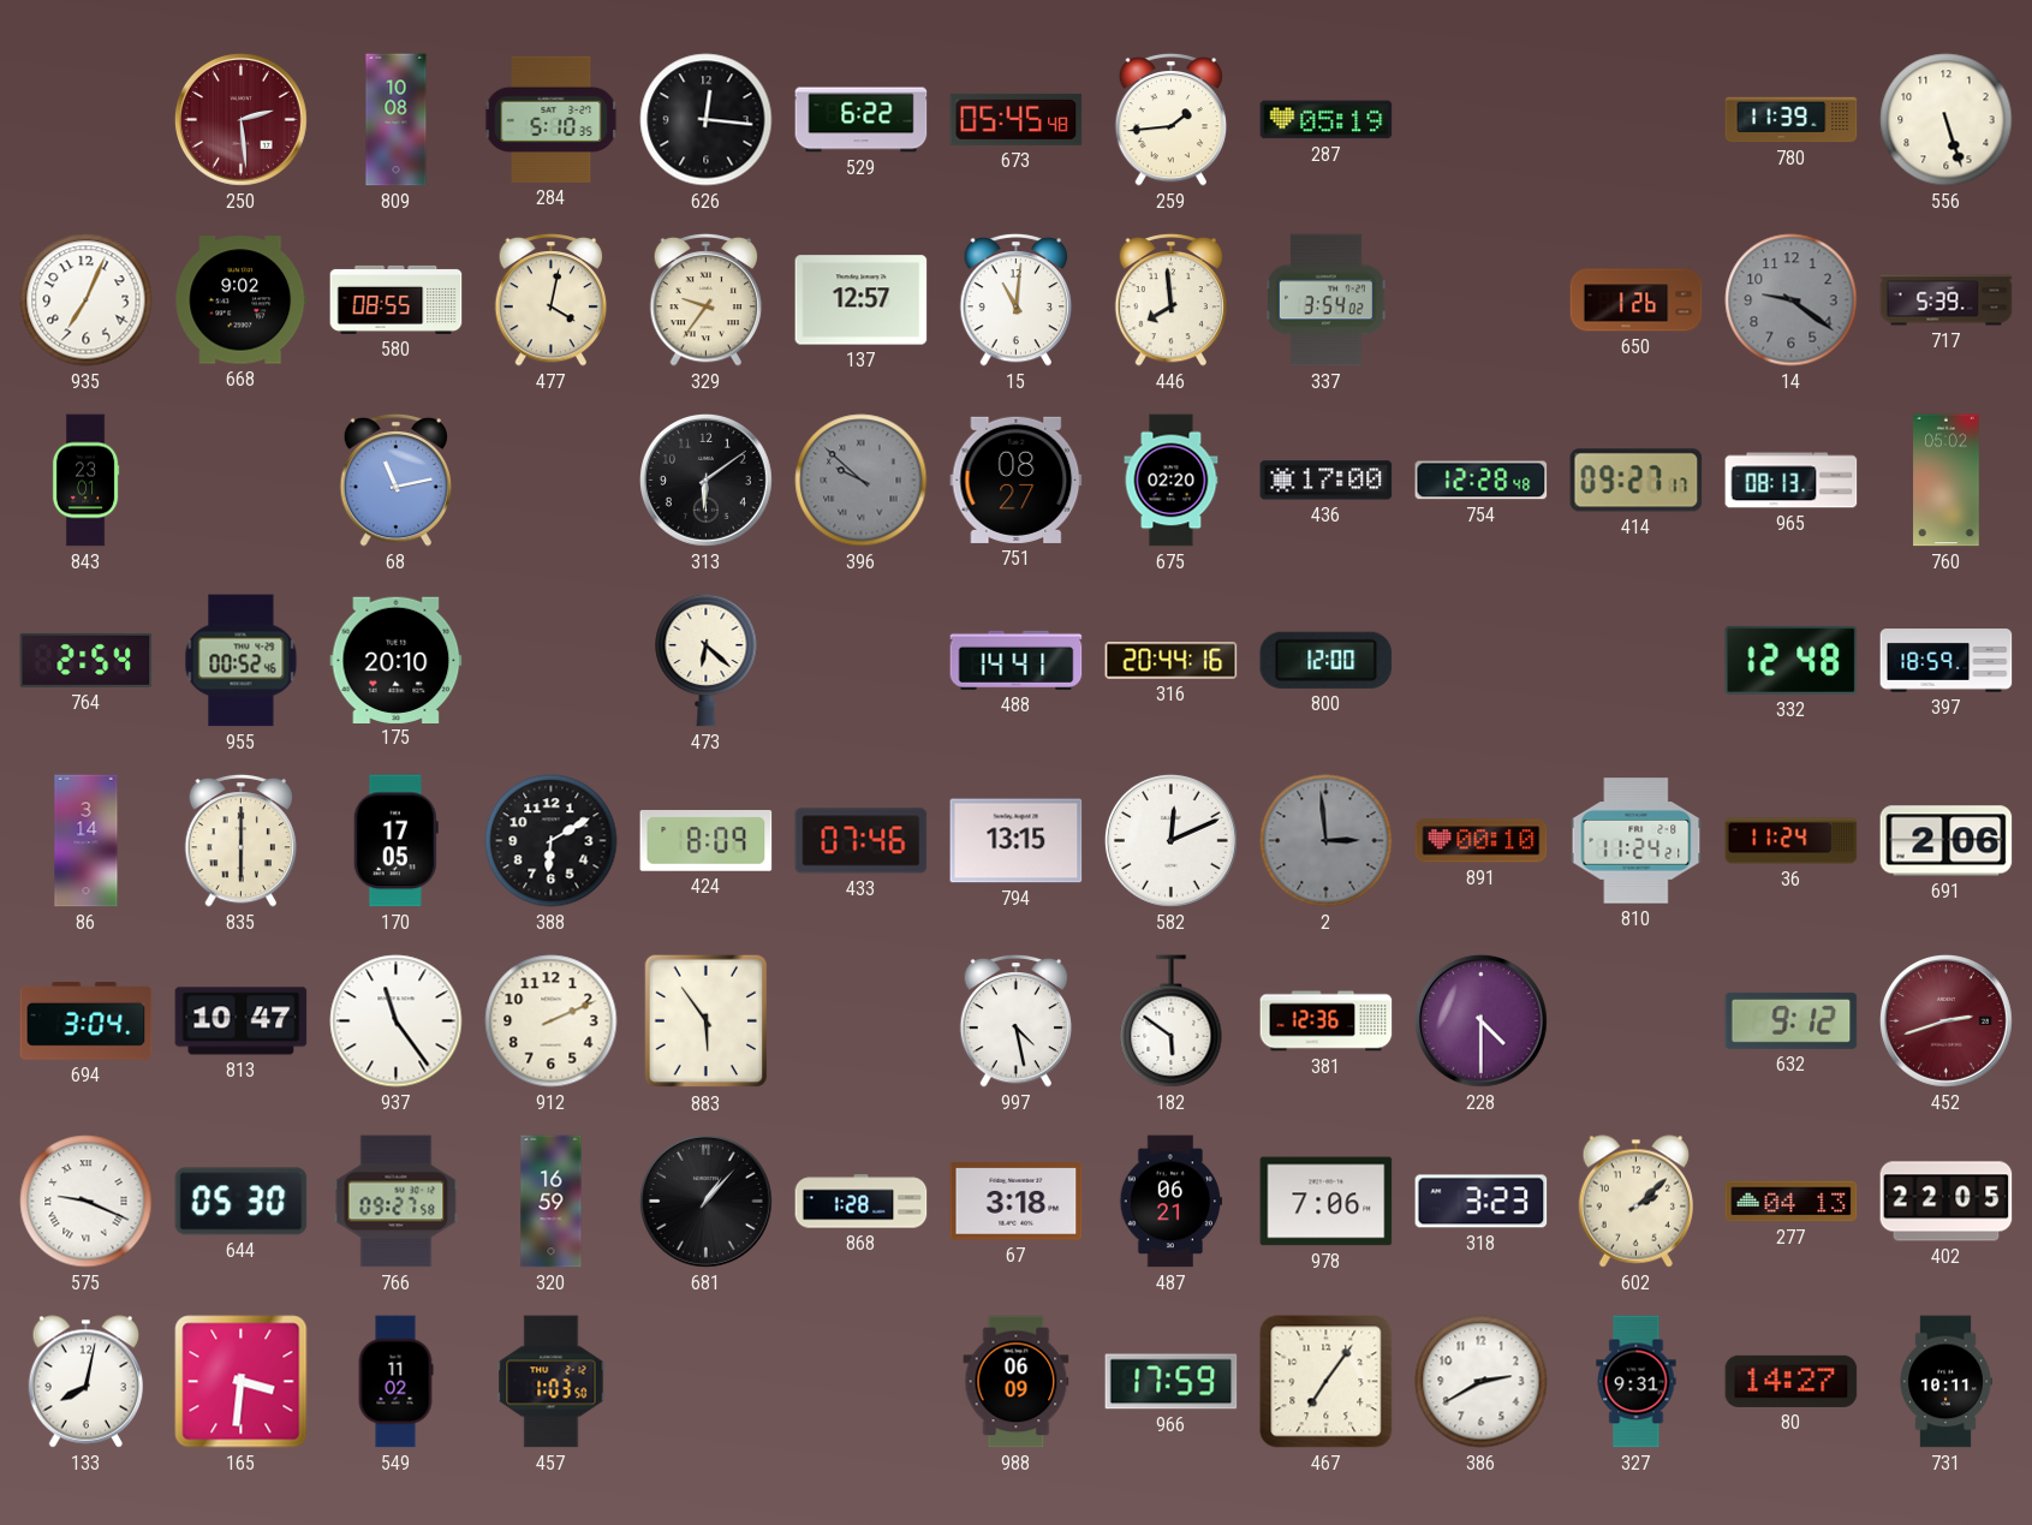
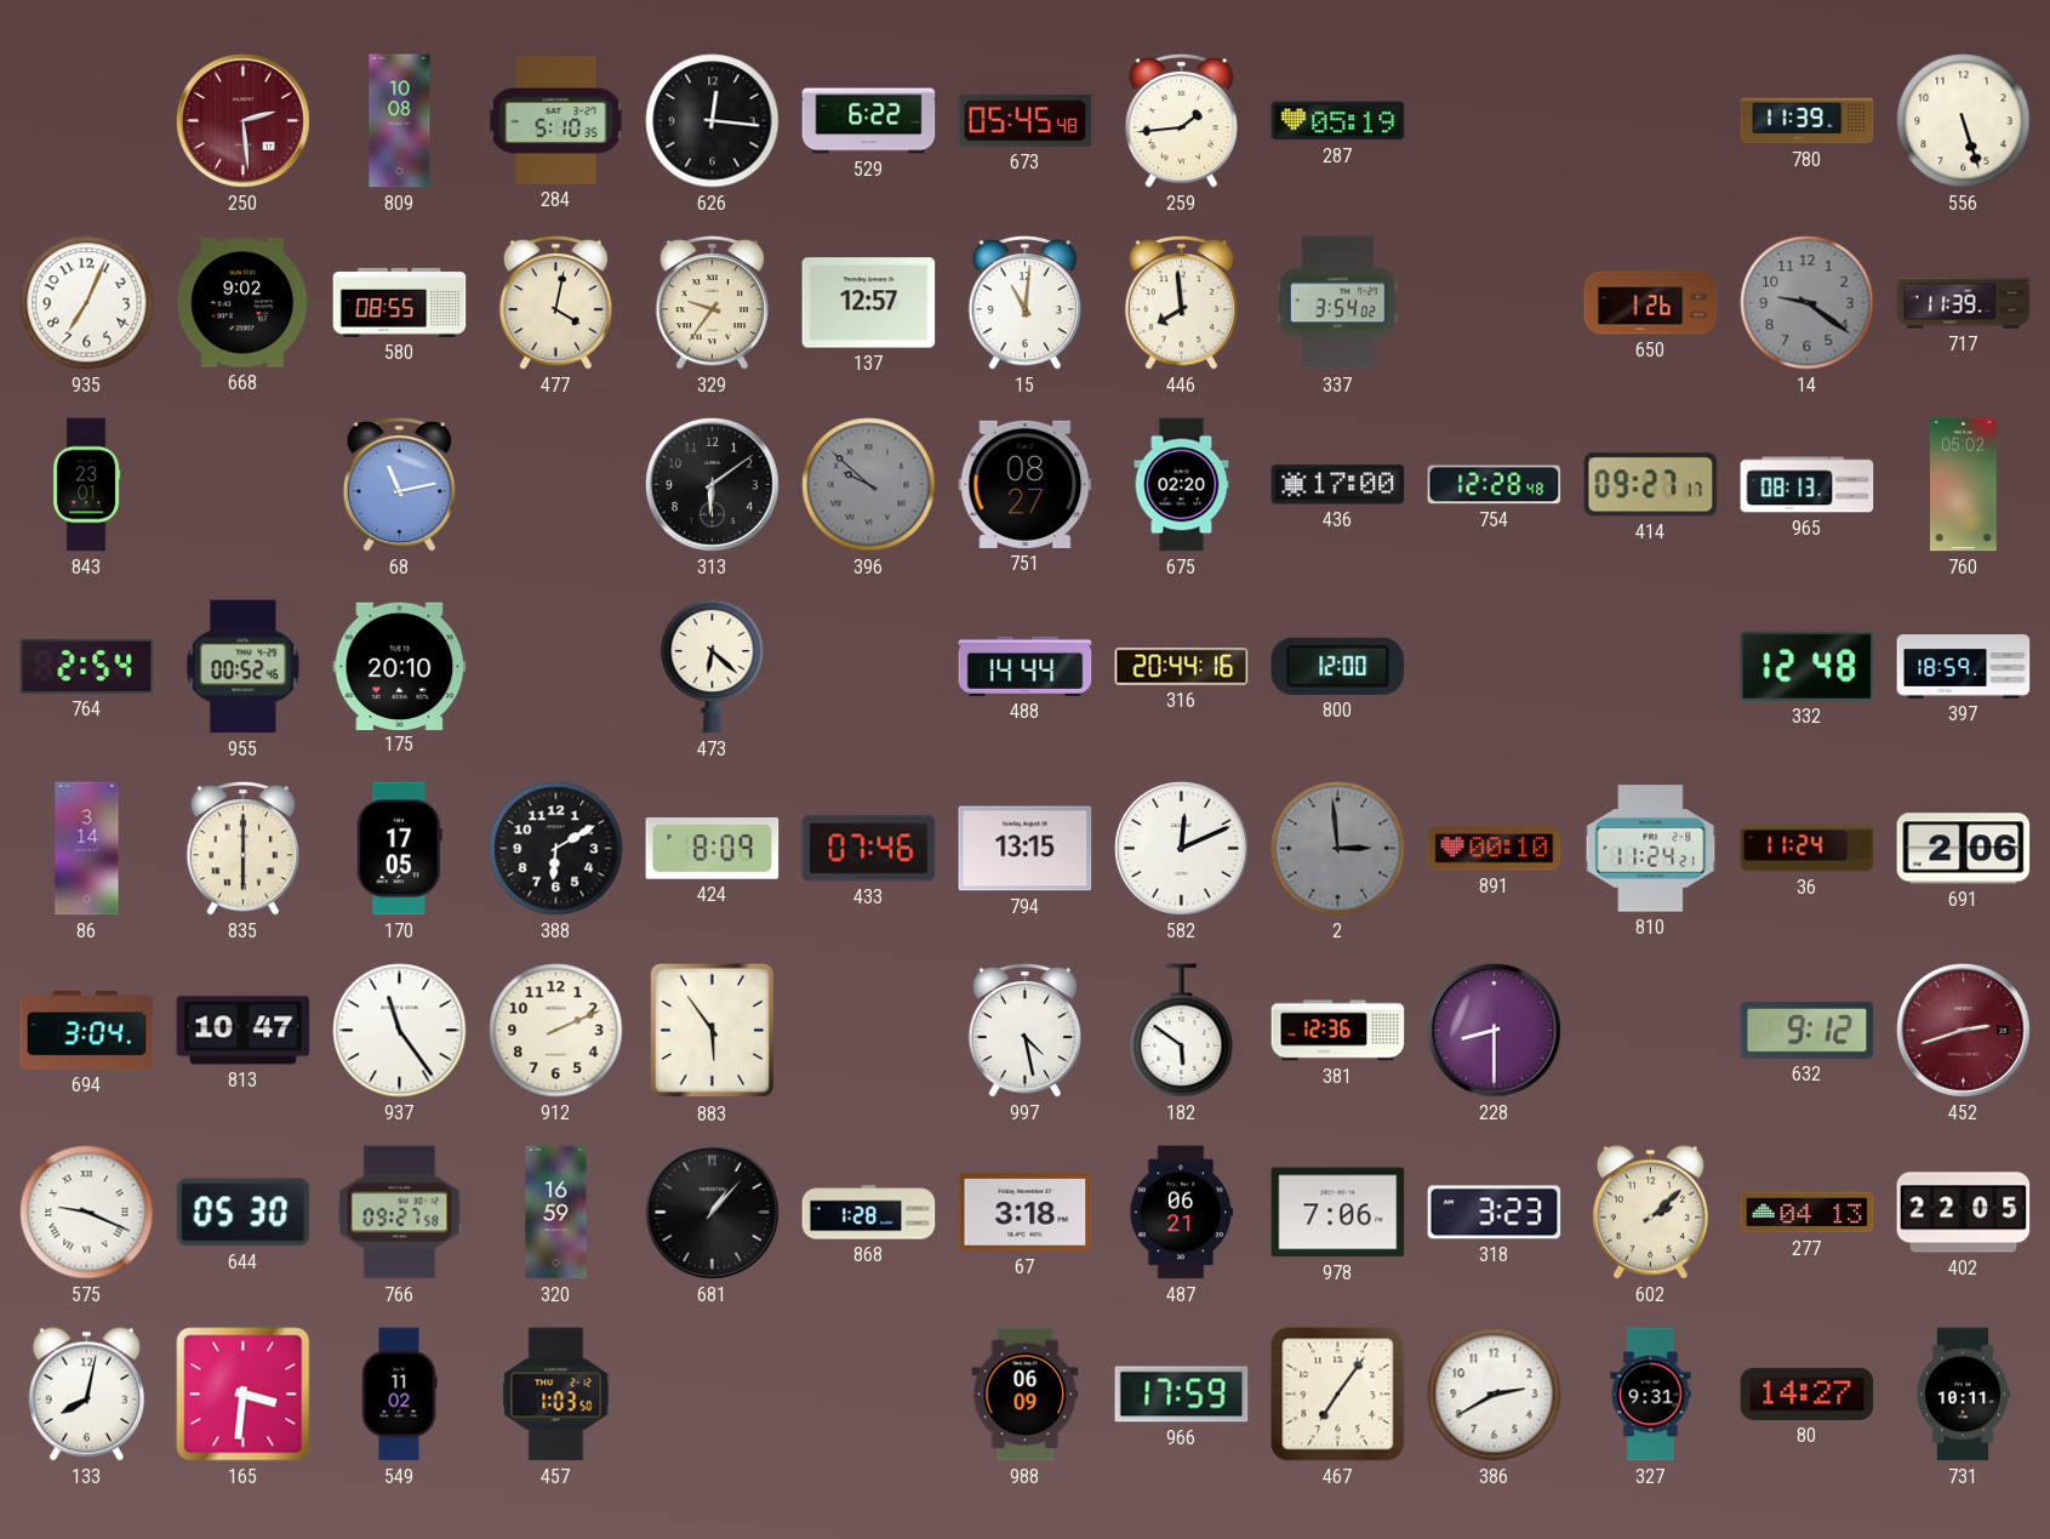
717: 5:39 -> 11:39 (1964, 303)
488: 14:41 -> 14:44 (1026, 666)
228: 4:30 -> 8:30 (1494, 1030)
